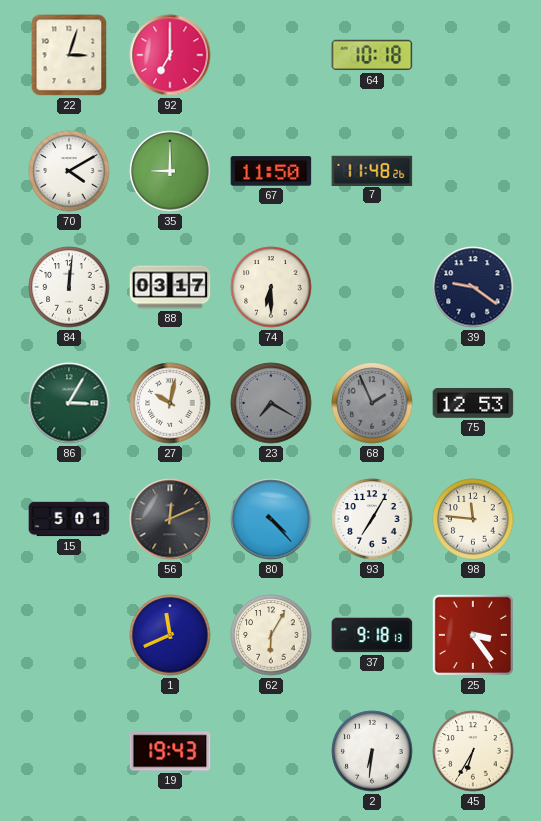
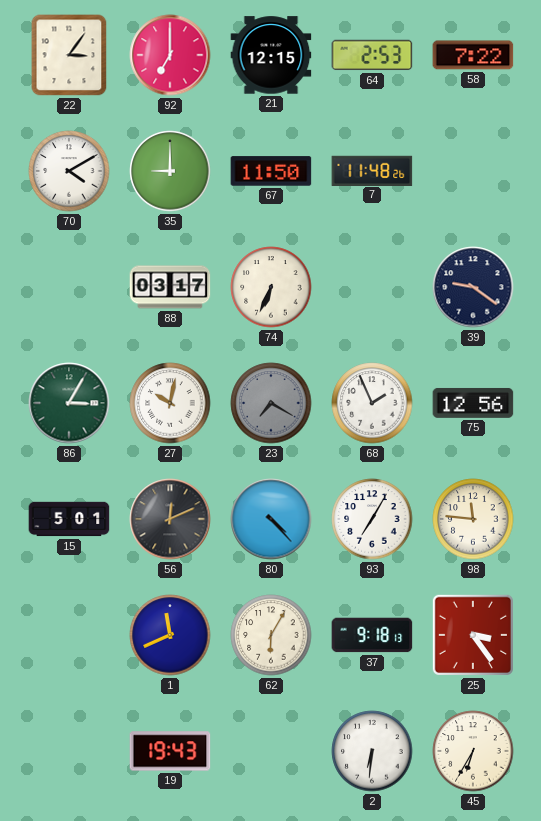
22: 3:03 -> 3:06 (69, 55)
21: none -> 12:15 (271, 55)
64: 10:18 -> 2:53 (372, 55)
58: none -> 7:22 (473, 55)
84: 12:01 -> none (69, 287)
74: 6:30 -> 6:34 (271, 287)
68 dial: grey -> white (372, 403)
75: 12:53 -> 12:56 (473, 403)
